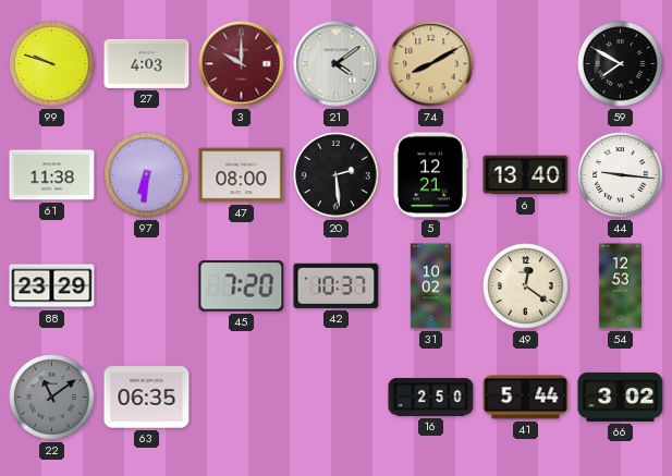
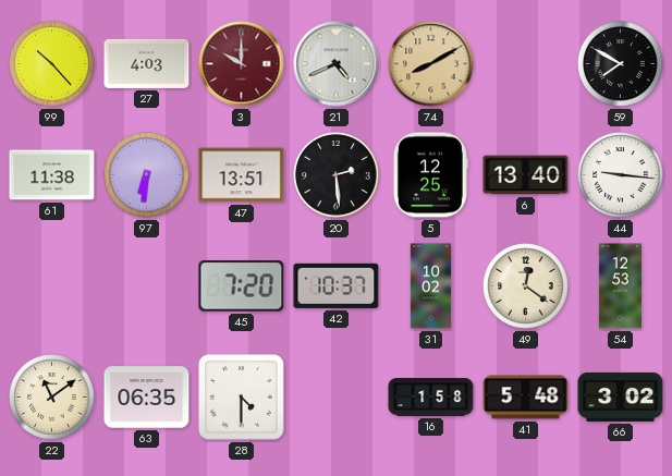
99: 9:48 -> 10:23 (52, 64)
21: 4:09 -> 4:41 (337, 64)
47: 08:00 -> 13:51 (242, 175)
5: 12:21 -> 12:25 (430, 175)
88: 23:29 -> none (52, 286)
22 dial: grey -> cream (52, 398)
28: none -> 4:30 (242, 398)
16: 2:50 -> 1:58 (431, 398)
41: 5:44 -> 5:48 (526, 398)
